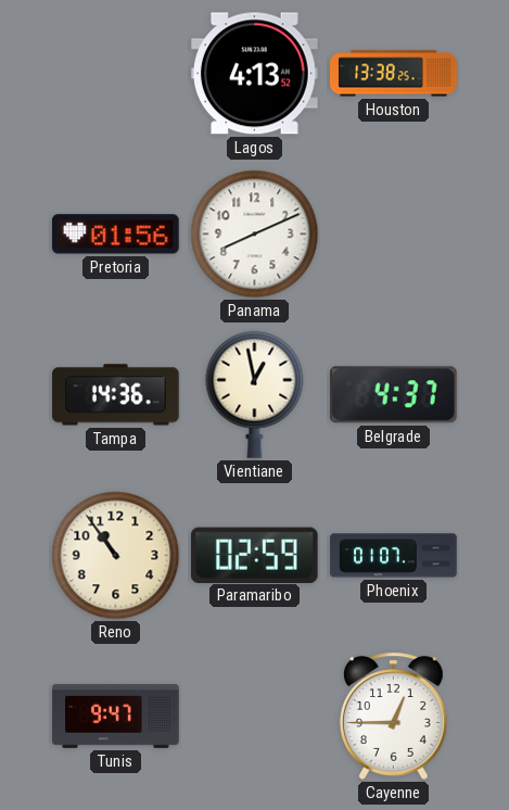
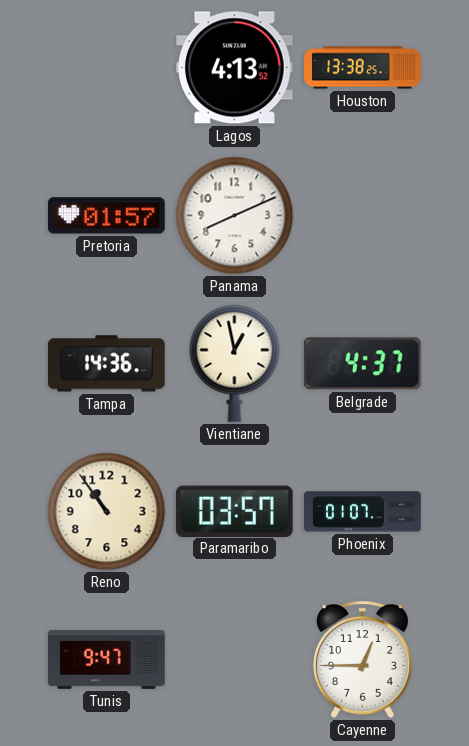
Pretoria: 01:56 -> 01:57 (107, 216)
Paramaribo: 02:59 -> 03:57 (234, 511)
